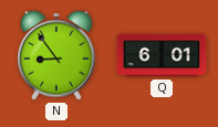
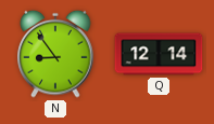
Q: 6:01 -> 12:14 (159, 54)
